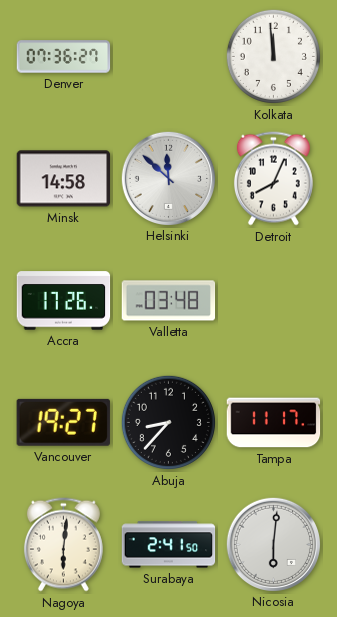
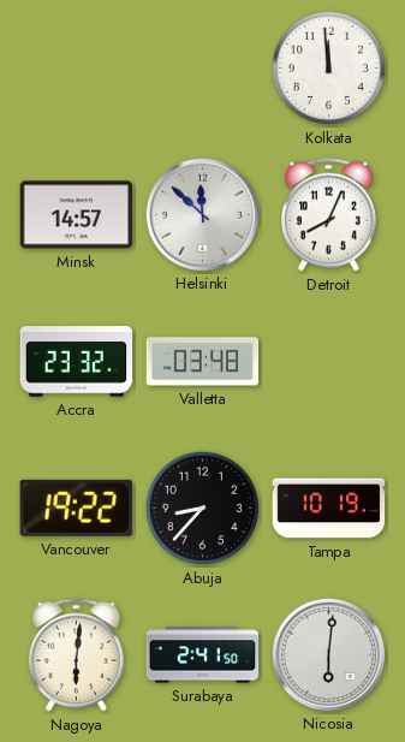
Denver: 07:36 -> none (64, 57)
Minsk: 14:58 -> 14:57 (77, 215)
Accra: 17:26 -> 23:32 (77, 362)
Vancouver: 19:27 -> 19:22 (76, 507)
Tampa: 11:17 -> 10:19 (329, 509)
